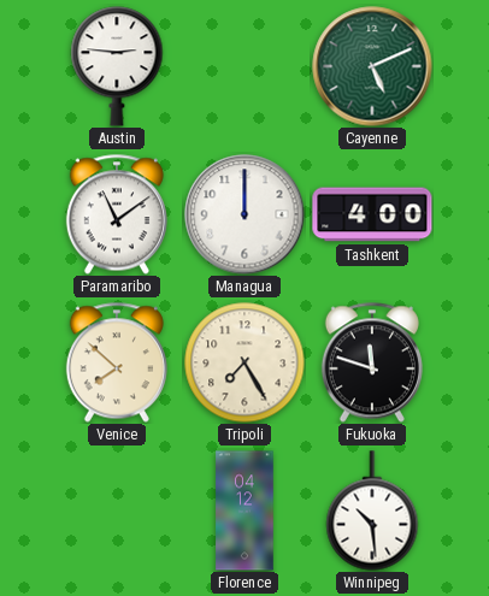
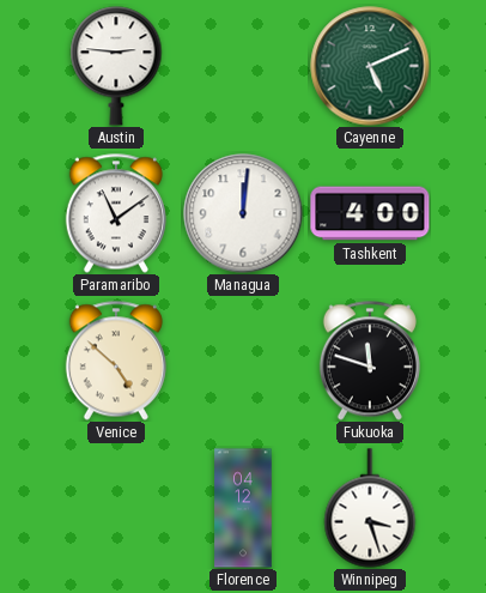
Managua: 12:00 -> 12:01 (243, 213)
Venice: 7:52 -> 4:52 (116, 361)
Tripoli: 7:25 -> none (244, 362)
Winnipeg: 10:29 -> 3:27 (370, 508)
